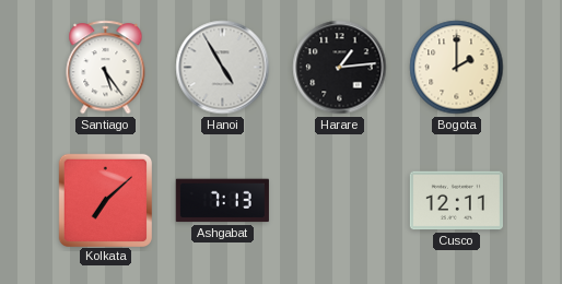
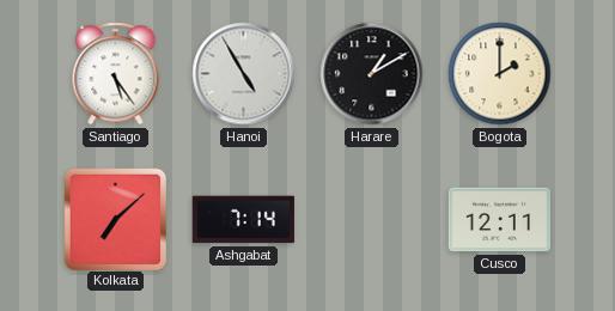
Harare: 1:14 -> 1:10 (372, 74)
Ashgabat: 7:13 -> 7:14 (243, 220)
